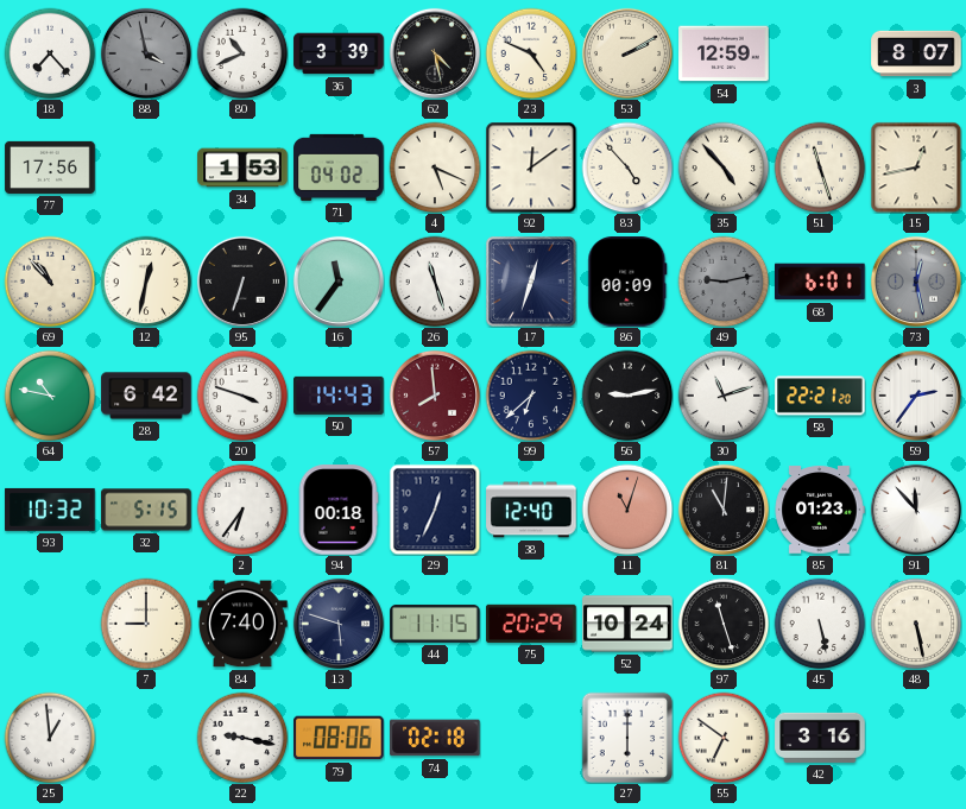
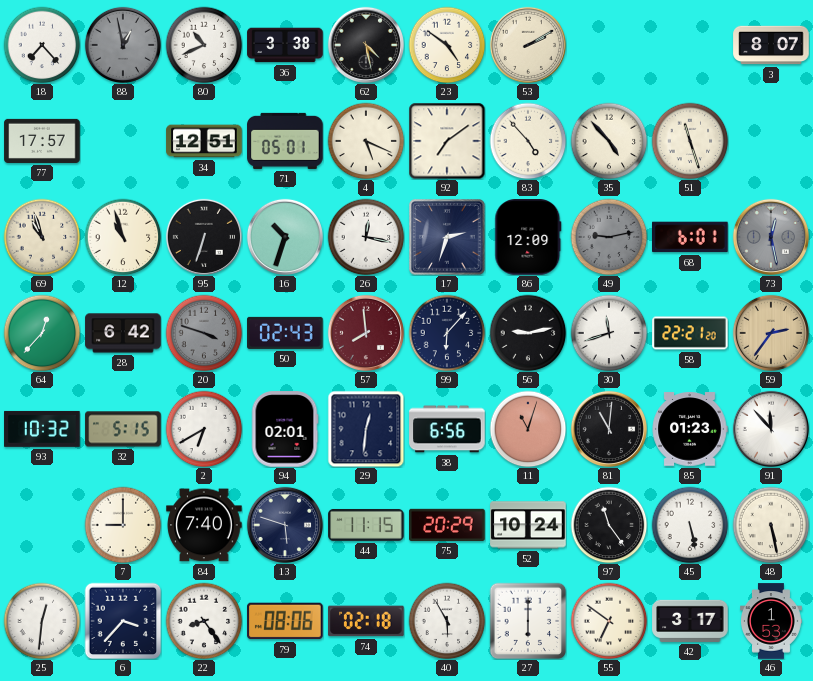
88: 3:58 -> 12:58 (123, 45)
36: 3:39 -> 3:38 (285, 45)
23: 4:49 -> 4:51 (447, 45)
54: 12:59 -> none (724, 53)
77: 17:56 -> 17:57 (42, 141)
34: 1:53 -> 12:51 (204, 141)
71: 04:02 -> 05:01 (285, 141)
92: 12:09 -> 7:09 (447, 141)
15: 12:43 -> none (916, 168)
69: 10:53 -> 10:57 (42, 237)
12: 12:32 -> 10:57 (123, 237)
16: 11:36 -> 10:33 (285, 237)
26: 11:27 -> 12:17 (366, 237)
17: 12:33 -> 2:33 (447, 237)
86: 00:09 -> 12:09 (528, 237)
64: 10:47 -> 12:37 (42, 333)
20 dial: white -> grey (204, 333)
50: 14:43 -> 02:43 (285, 333)
99: 6:38 -> 6:07 (447, 333)
30: 11:12 -> 11:42 (609, 333)
59 dial: white -> champagne (771, 333)
2: 6:36 -> 6:40 (204, 429)
94: 00:18 -> 02:01 (285, 429)
29: 12:34 -> 12:31 (366, 429)
38: 12:40 -> 6:56 (447, 429)
97: 11:27 -> 11:24 (609, 525)
25: 12:59 -> 12:31 (42, 621)
6: none -> 3:37 (123, 621)
22: 9:17 -> 8:24 (204, 621)
40: none -> 5:55 (447, 621)
42: 3:16 -> 3:17 (690, 621)
46: none -> 1:53 (772, 621)
